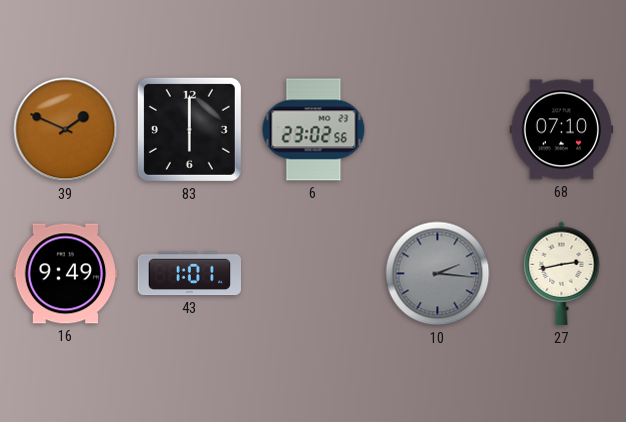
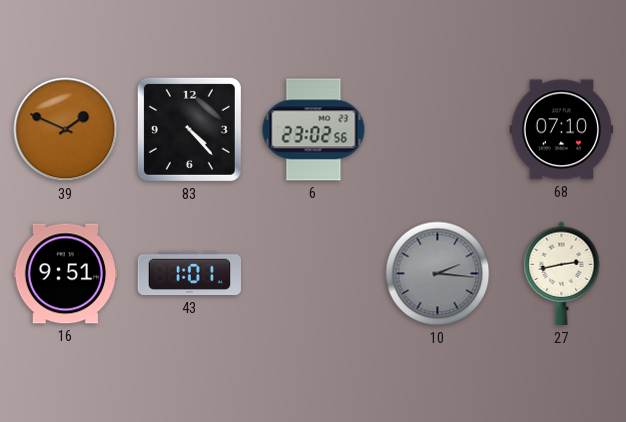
83: 6:00 -> 4:23 (189, 129)
16: 9:49 -> 9:51 (66, 274)
